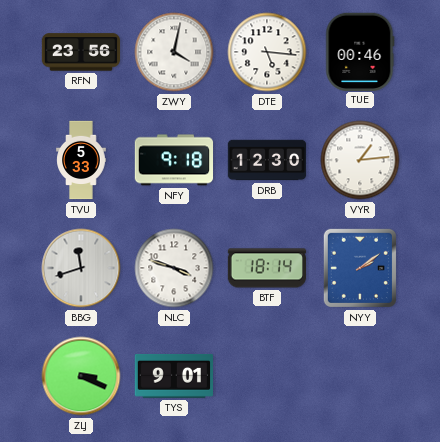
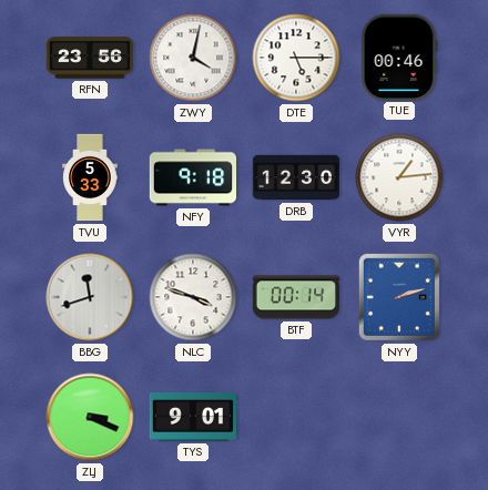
DTE: 5:16 -> 5:15 (296, 58)
BTF: 18:14 -> 00:14 (296, 297)
NYY: 2:09 -> 2:12 (399, 297)
